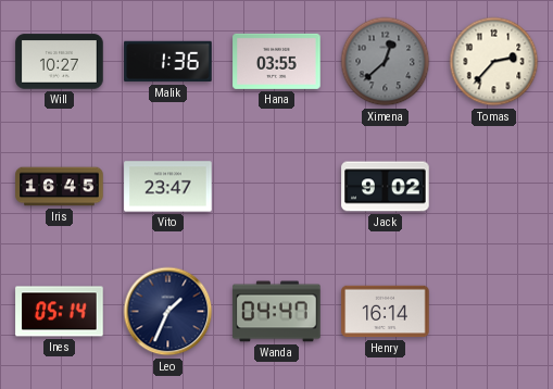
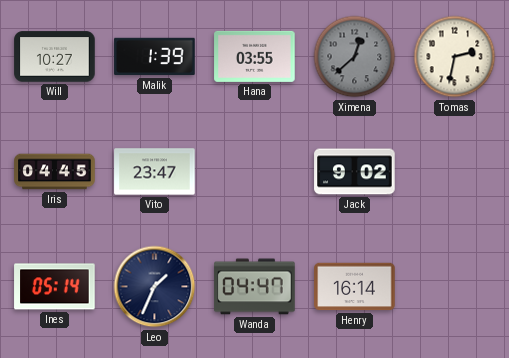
Malik: 1:36 -> 1:39 (155, 57)
Tomas: 2:37 -> 2:32 (455, 57)
Iris: 16:45 -> 04:45 (55, 172)
